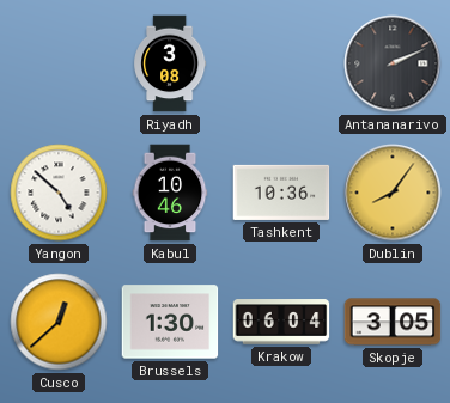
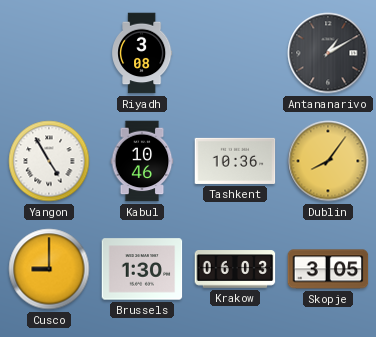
Antananarivo: 2:11 -> 1:10 (328, 53)
Yangon: 4:52 -> 4:55 (49, 161)
Cusco: 12:38 -> 9:00 (49, 269)
Krakow: 06:04 -> 06:03 (235, 269)
